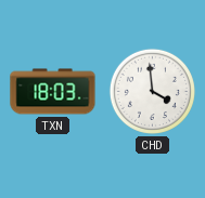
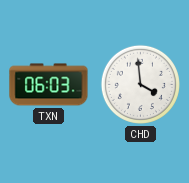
TXN: 18:03 -> 06:03 (49, 85)
